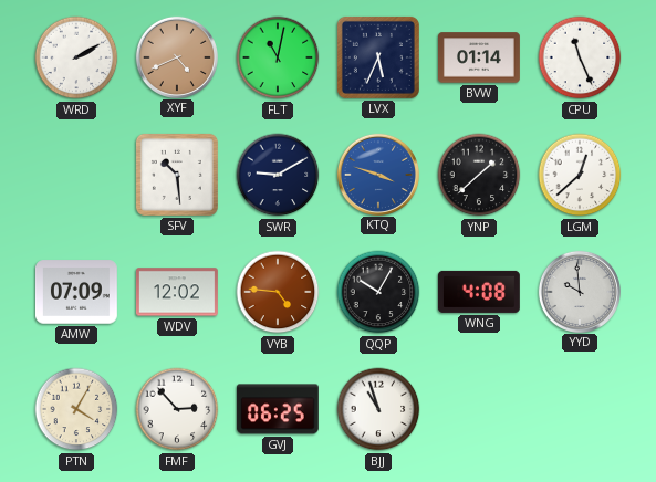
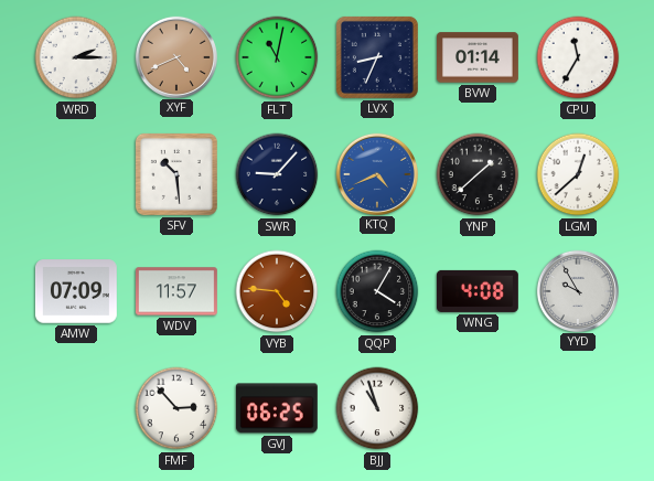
WRD: 2:10 -> 2:15 (76, 57)
LVX: 5:34 -> 8:34 (377, 57)
CPU: 11:26 -> 11:35 (578, 57)
SWR: 9:10 -> 9:07 (277, 174)
KTQ: 3:48 -> 4:41 (376, 173)
WDV: 12:02 -> 11:57 (176, 291)
QQP: 10:05 -> 4:05 (377, 291)
YYD: 9:59 -> 9:55 (577, 290)
PTN: 4:05 -> none (76, 409)
